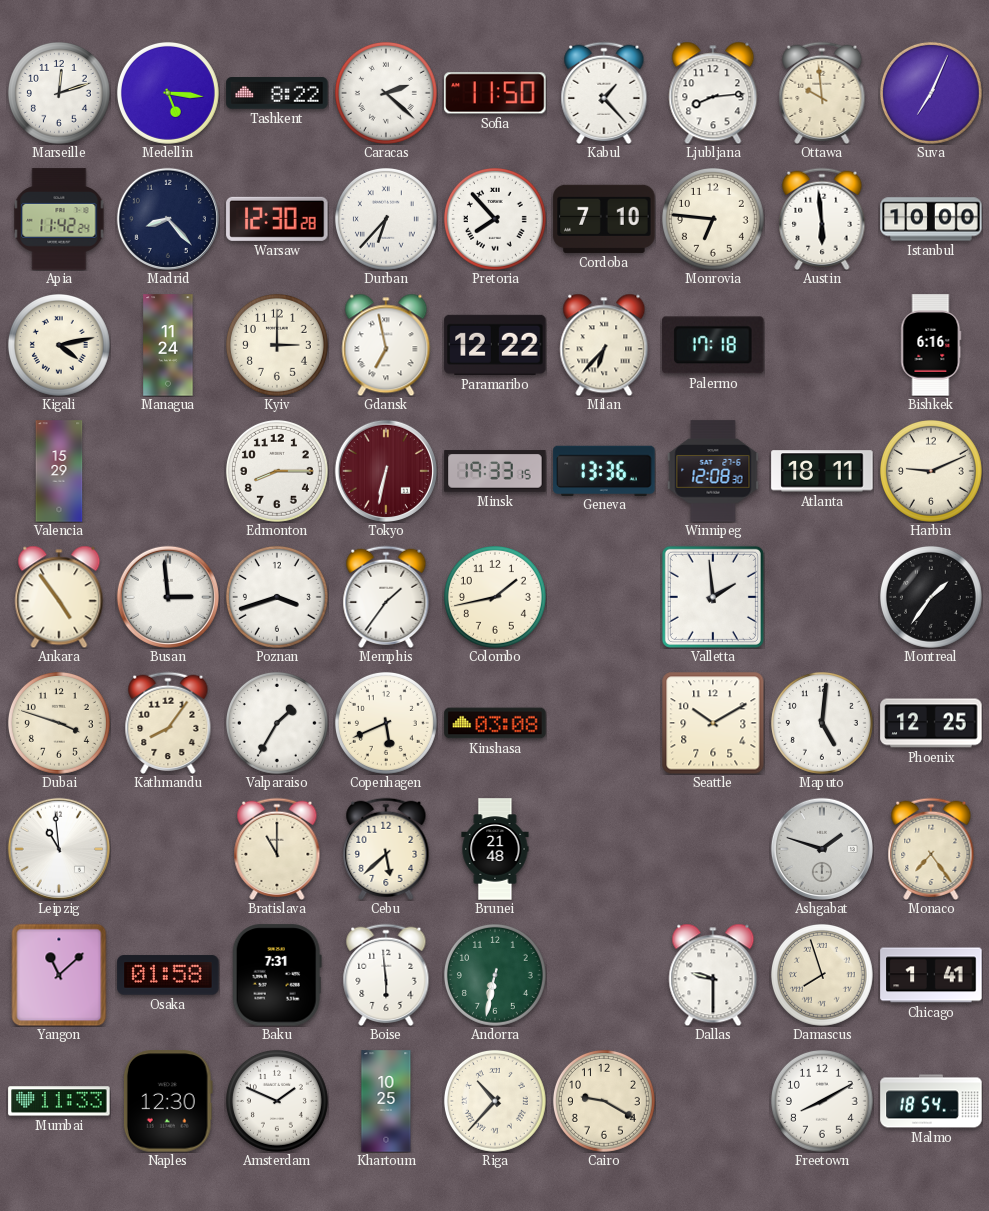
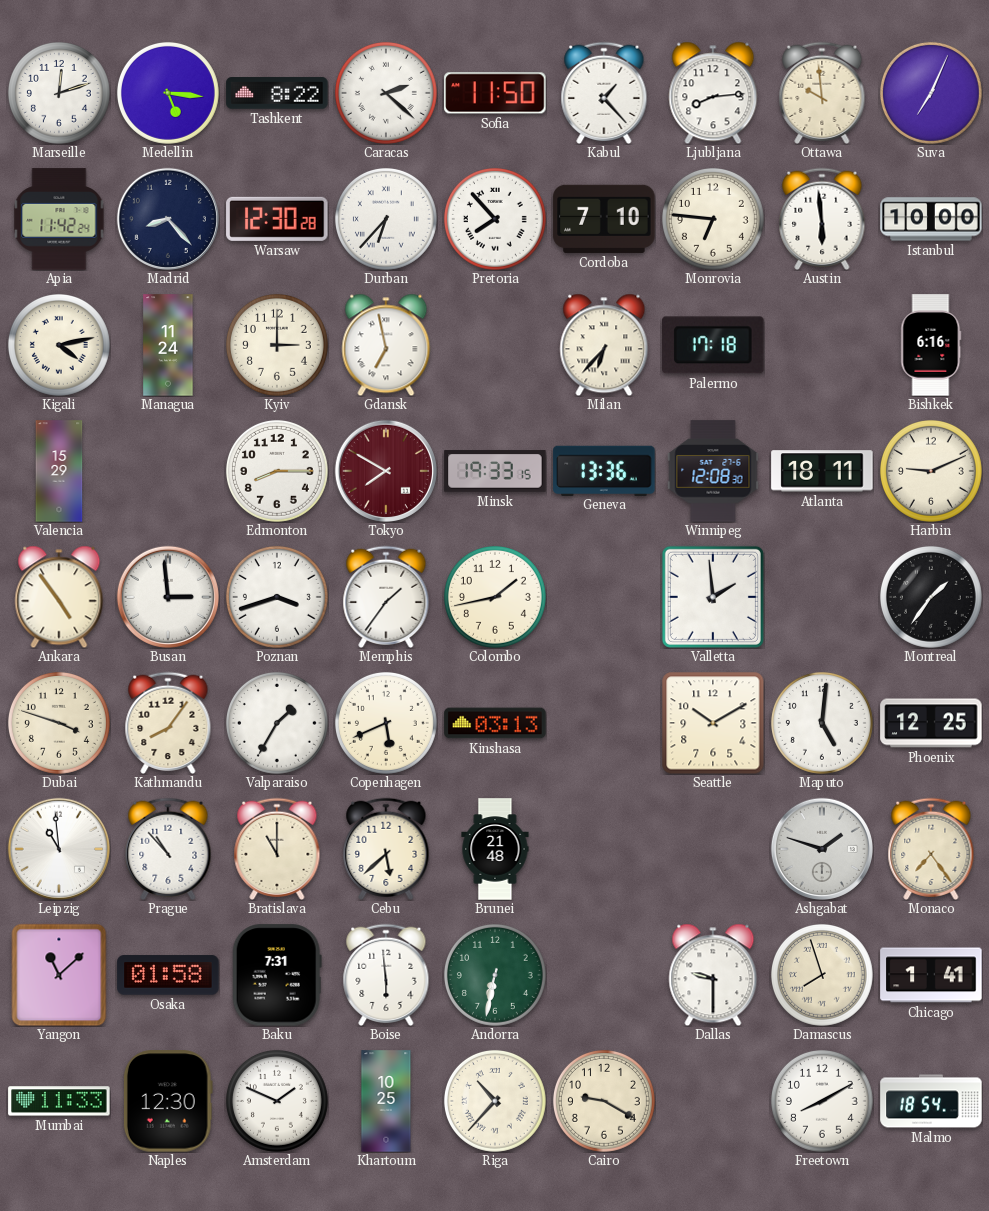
Paramaribo: 12:22 -> none (495, 345)
Tokyo: 6:32 -> 7:50 (386, 471)
Kinshasa: 03:08 -> 03:13 (495, 723)
Prague: none -> 10:53 (168, 848)
